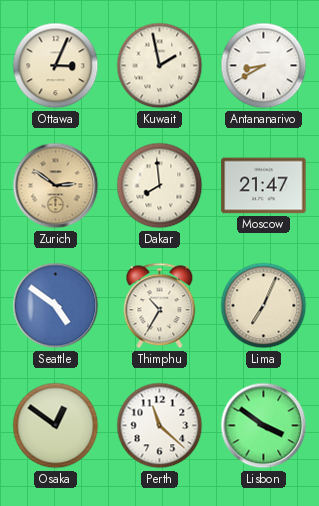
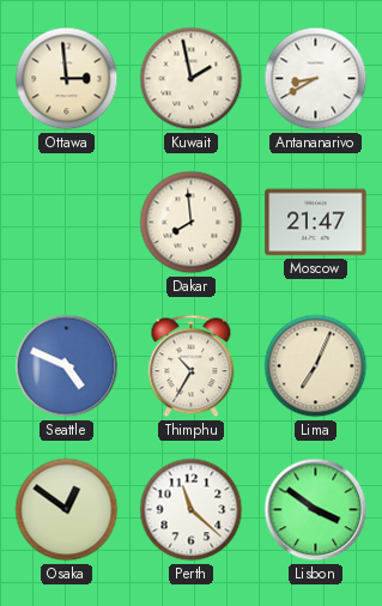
Ottawa: 3:04 -> 2:59 (67, 79)
Zurich: 2:51 -> none (56, 186)
Seattle: 4:51 -> 4:49 (67, 366)
